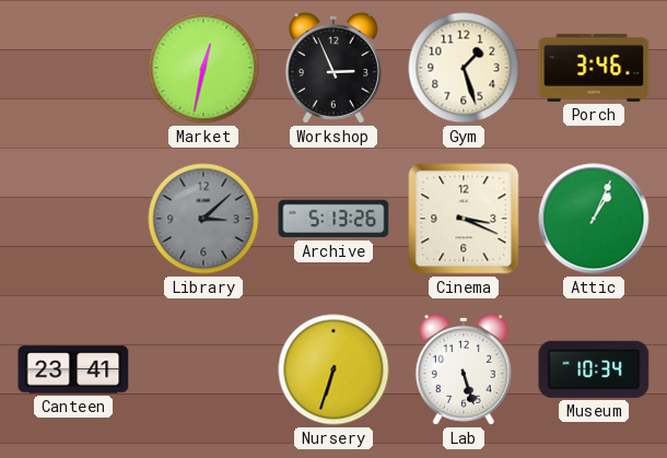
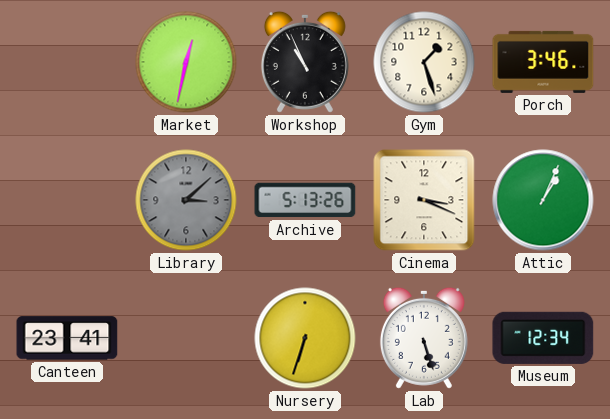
Workshop: 2:56 -> 10:56 (305, 62)
Museum: 10:34 -> 12:34 (543, 338)
